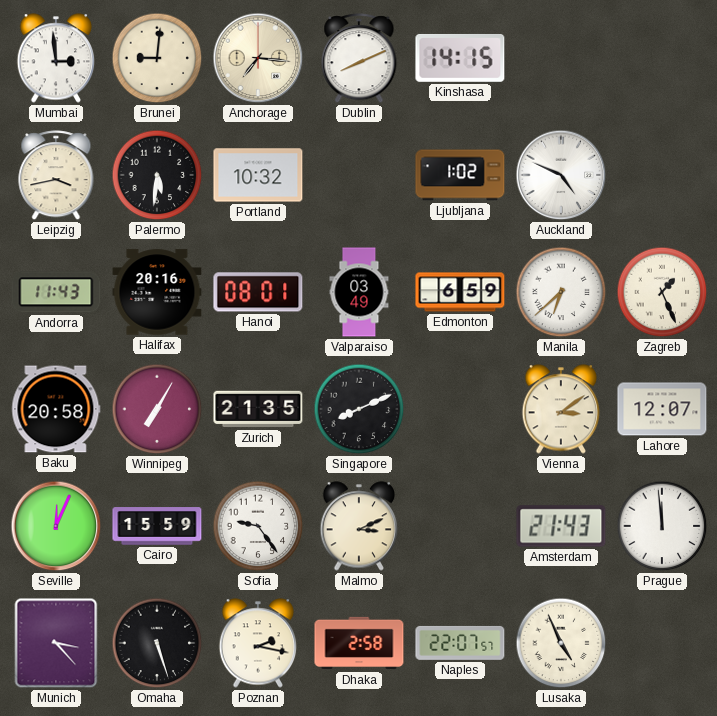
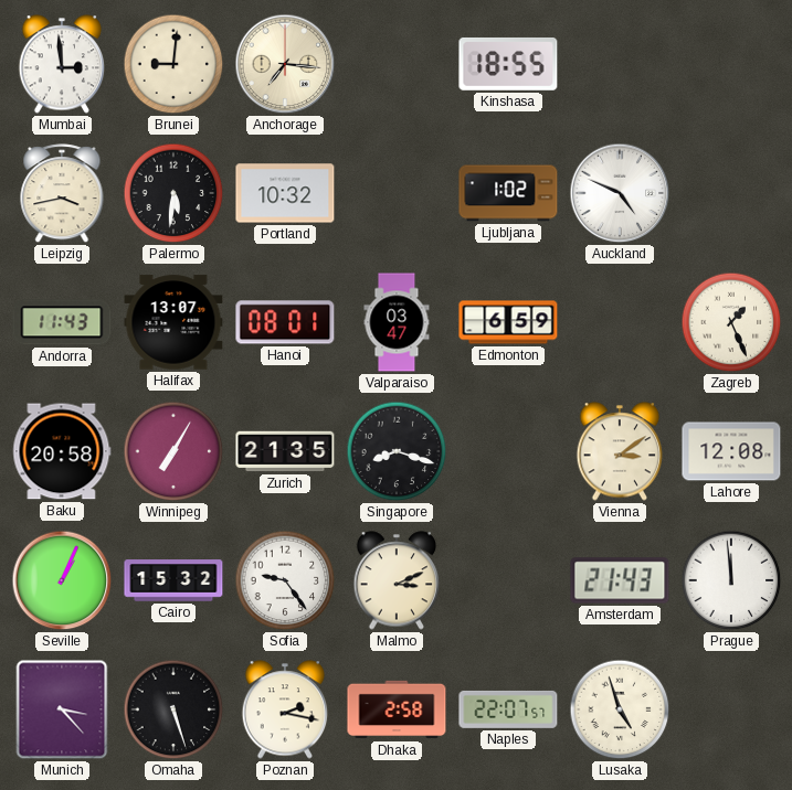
Dublin: 8:11 -> none (359, 59)
Kinshasa: 14:15 -> 18:55 (508, 64)
Halifax: 20:16 -> 13:07 (173, 322)
Valparaiso: 03:49 -> 03:47 (397, 322)
Manila: 6:38 -> none (561, 292)
Singapore: 8:11 -> 8:18 (397, 451)
Lahore: 12:07 -> 12:08 (731, 451)
Seville: 12:04 -> 1:04 (62, 580)
Cairo: 15:59 -> 15:32 (173, 580)
Lusaka: 4:56 -> 4:57 (620, 709)
